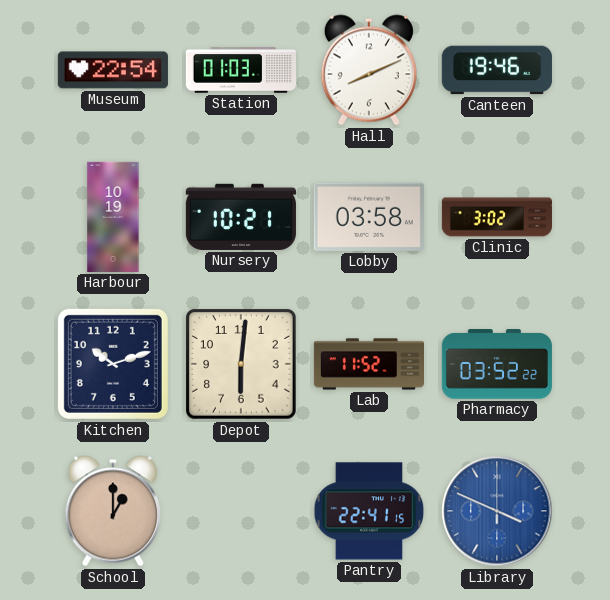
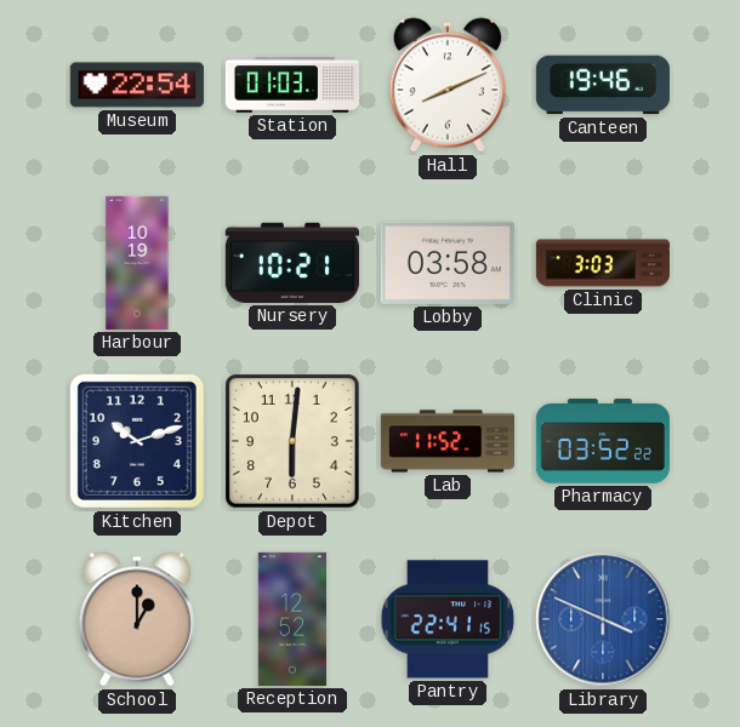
Clinic: 3:02 -> 3:03 (603, 263)
Reception: none -> 12:52 (291, 619)
